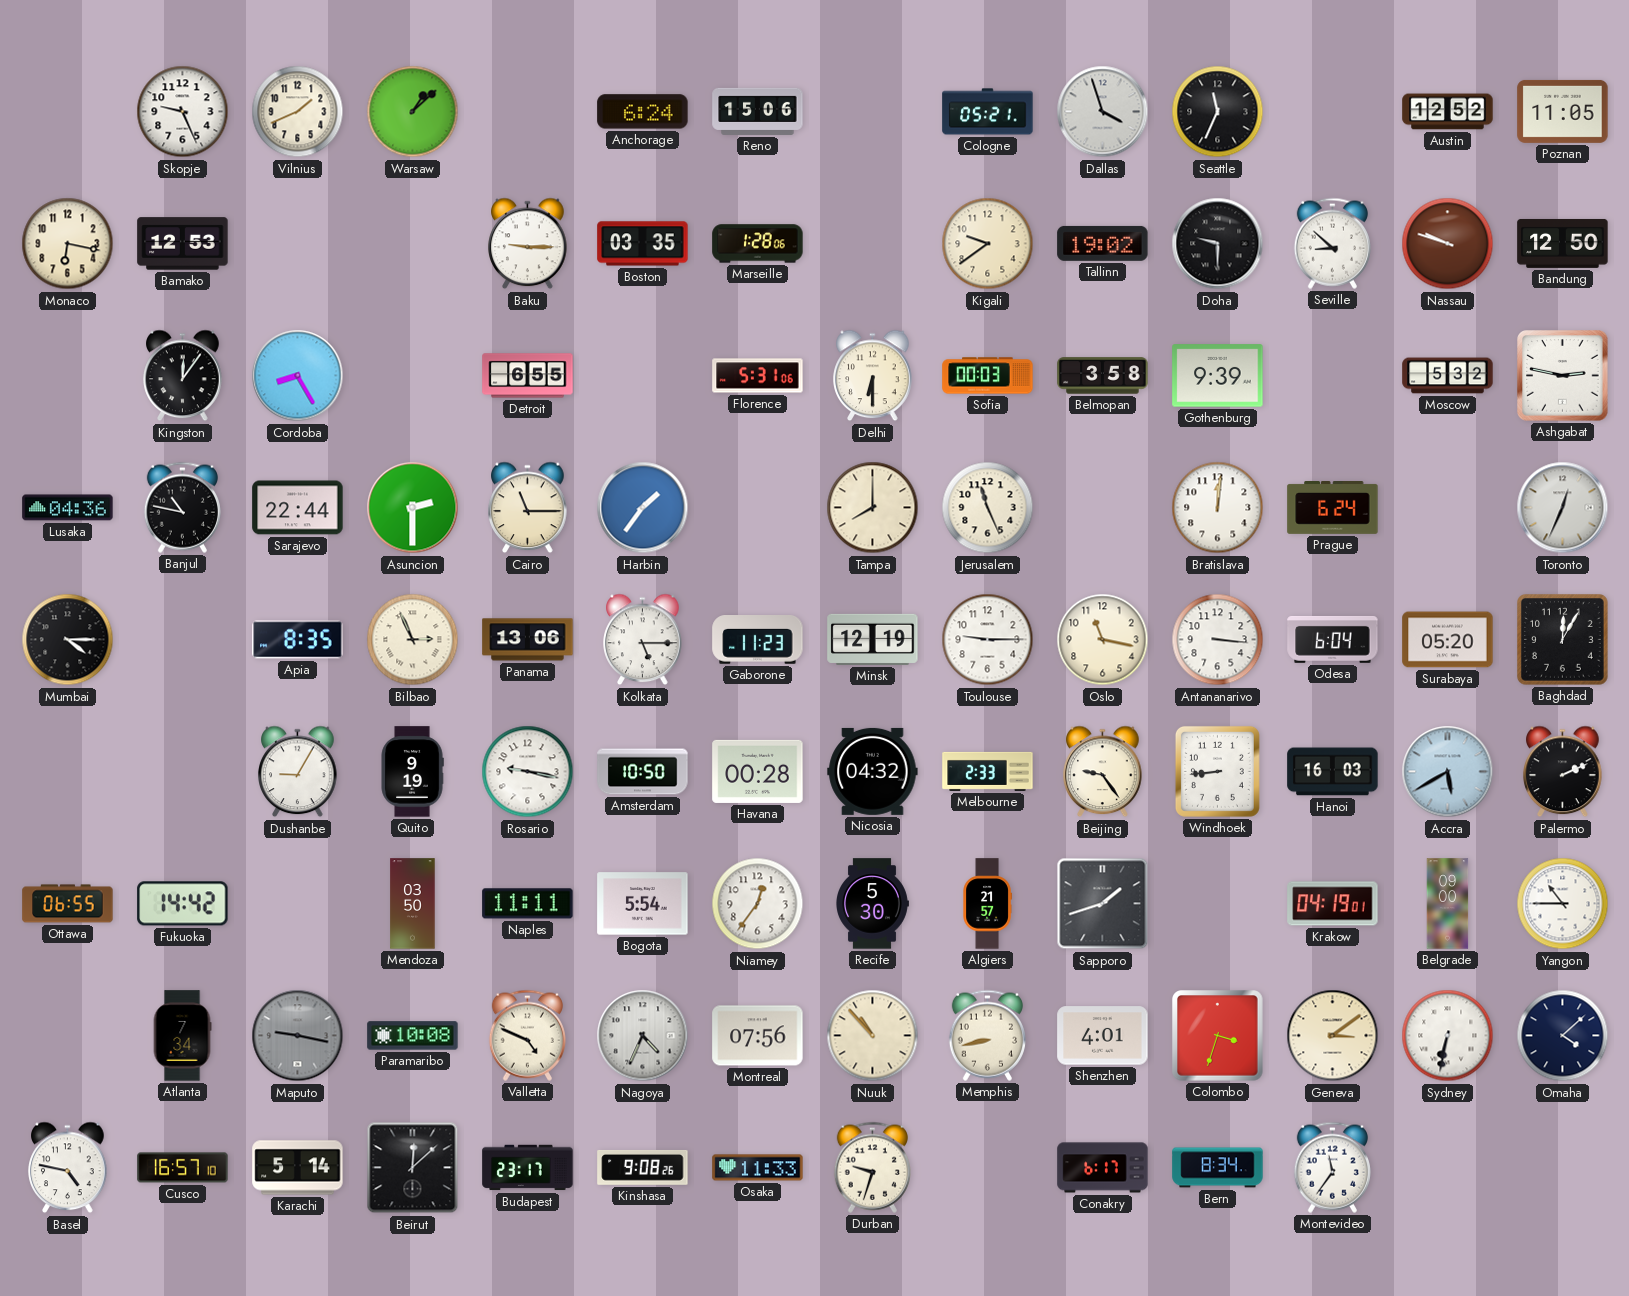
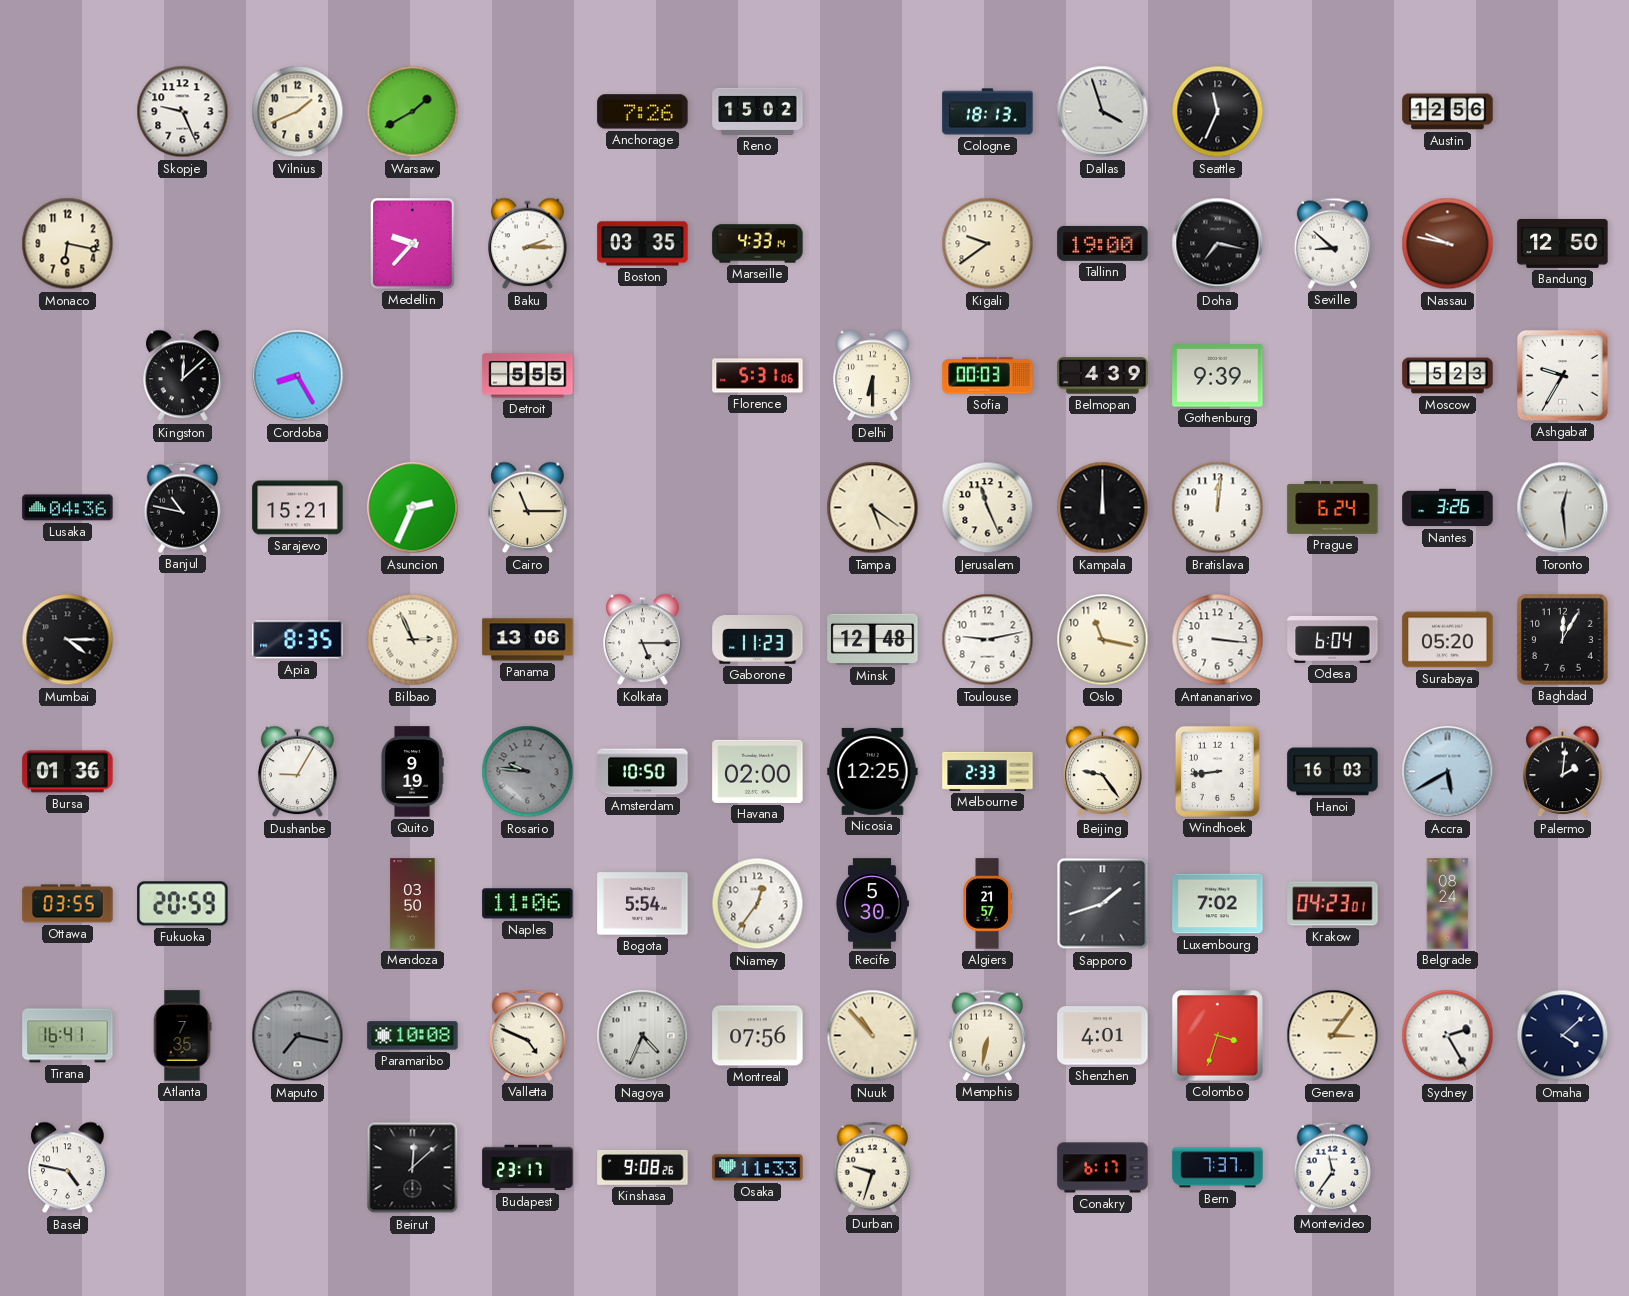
Warsaw: 1:08 -> 1:40 (413, 112)
Anchorage: 6:24 -> 7:26 (643, 112)
Reno: 15:06 -> 15:02 (758, 111)
Cologne: 05:21 -> 18:13 (988, 112)
Austin: 12:52 -> 12:56 (1448, 112)
Poznan: 11:05 -> none (1563, 111)
Bamako: 12:53 -> none (183, 244)
Medellin: none -> 9:37 (413, 244)
Baku: 9:15 -> 2:15 (528, 244)
Marseille: 1:28 -> 4:33 (758, 244)
Tallinn: 19:02 -> 19:00 (1103, 243)
Doha: 9:30 -> 7:17 (1218, 244)
Nassau: 9:48 -> 9:47 (1448, 244)
Kingston: 12:06 -> 12:08 (183, 376)
Detroit: 6:55 -> 5:55 (528, 376)
Belmopan: 3:58 -> 4:39 (1103, 376)
Moscow: 5:32 -> 5:23 (1448, 376)
Ashgabat: 2:47 -> 9:35 (1563, 376)
Sarajevo: 22:44 -> 15:21 (298, 508)
Asuncion: 2:30 -> 2:34 (413, 508)
Harbin: 1:36 -> none (643, 508)
Tampa: 8:00 -> 5:21 (873, 508)
Kampala: none -> 12:00 (1103, 508)
Nantes: none -> 3:26 (1448, 508)
Toronto: 12:34 -> 12:29 (1563, 508)
Minsk: 12:19 -> 12:48 (873, 639)
Toulouse: 9:15 -> 9:13 (988, 640)
Bursa: none -> 01:36 (68, 772)
Rosario: 9:17 -> 9:46 (528, 772)
Rosario dial: white -> grey (528, 772)
Havana: 00:28 -> 02:00 (758, 771)
Nicosia: 04:32 -> 12:25 (873, 771)
Palermo: 2:11 -> 2:01 (1563, 772)
Ottawa: 06:55 -> 03:55 (68, 904)
Fukuoka: 14:42 -> 20:59 (183, 904)
Naples: 11:11 -> 11:06 (528, 904)
Luxembourg: none -> 7:02 (1218, 904)
Krakow: 04:19 -> 04:23 (1333, 904)
Belgrade: 09:00 -> 08:24 (1448, 904)
Yangon: 10:45 -> none (1563, 904)
Tirana: none -> 16:41 (68, 1036)
Atlanta: 7:34 -> 7:35 (182, 1036)
Maputo: 9:17 -> 7:17 (298, 1036)
Memphis: 8:43 -> 6:32 (987, 1035)
Geneva: 3:09 -> 3:06 (1333, 1036)
Sydney: 6:32 -> 2:25 (1448, 1036)
Cusco: 16:57 -> none (183, 1168)
Karachi: 5:14 -> none (298, 1168)
Bern: 8:34 -> 7:37 (1218, 1168)
